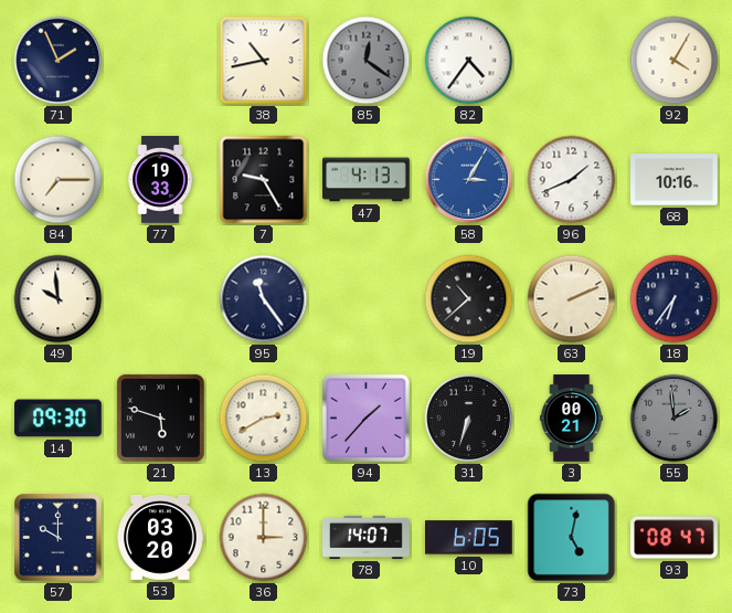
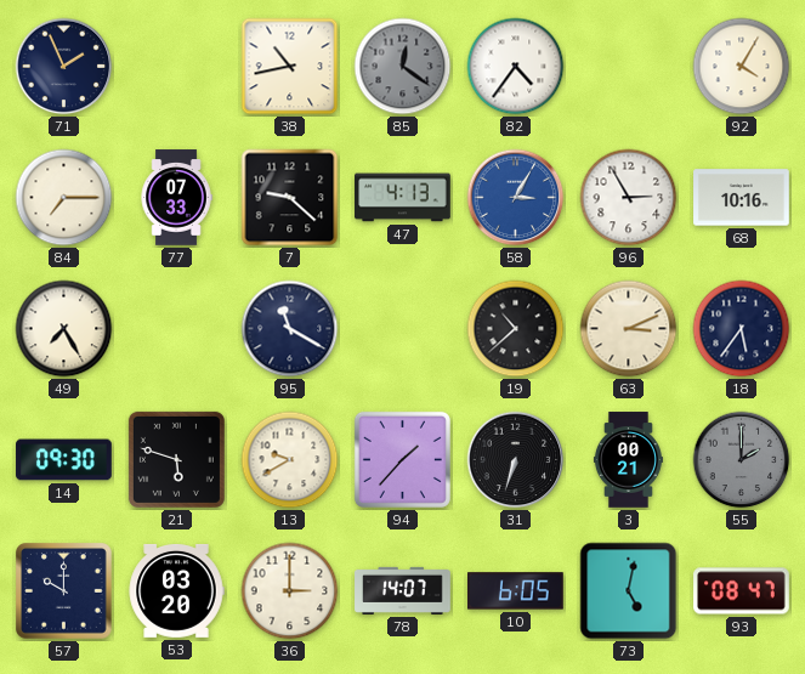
77: 19:33 -> 07:33 (176, 198)
7: 9:25 -> 9:22 (290, 198)
96: 1:41 -> 2:55 (629, 198)
49: 9:59 -> 7:25 (64, 329)
95: 11:24 -> 11:20 (290, 329)
63: 2:11 -> 3:11 (629, 329)
18: 6:36 -> 5:36 (742, 329)
13: 2:40 -> 9:40 (290, 460)
55: 1:59 -> 2:00 (742, 460)
